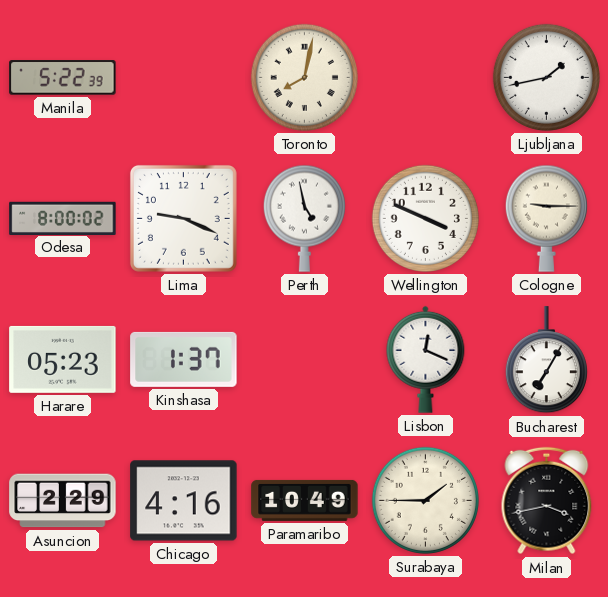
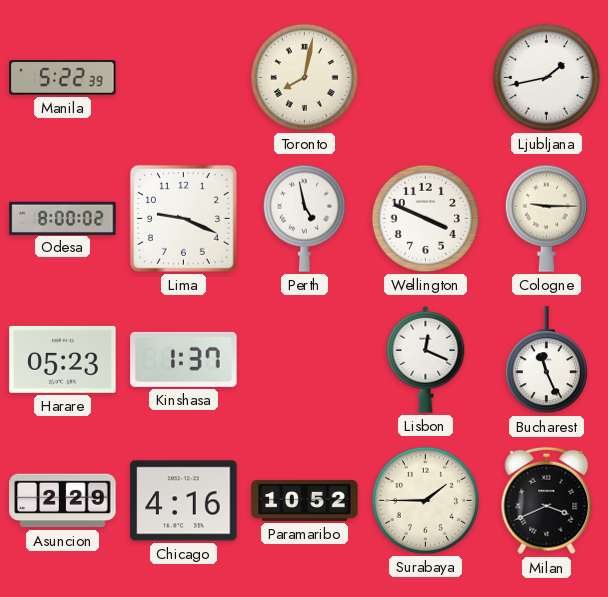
Bucharest: 7:05 -> 11:26 (546, 360)
Paramaribo: 10:49 -> 10:52 (305, 500)
Milan: 3:43 -> 3:41 (547, 501)
